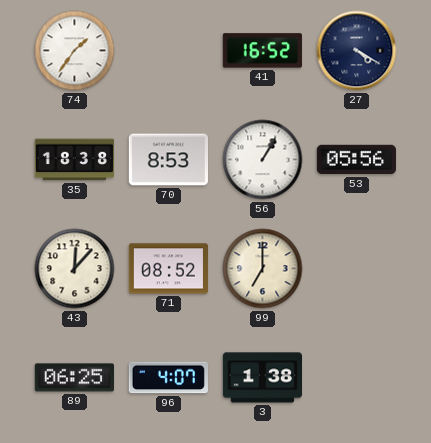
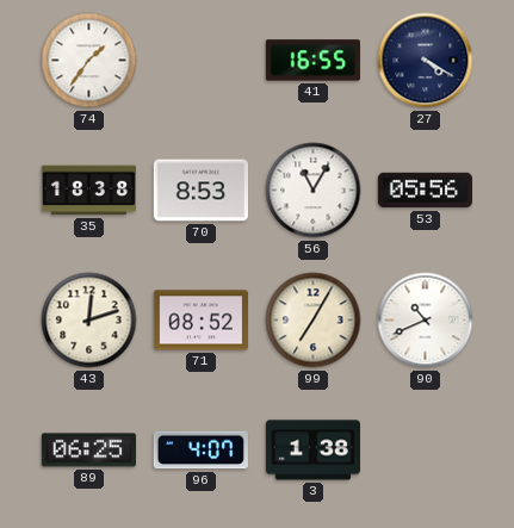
41: 16:52 -> 16:55 (312, 61)
56: 1:05 -> 11:05 (314, 191)
43: 12:07 -> 12:12 (89, 321)
99: 7:00 -> 7:05 (314, 321)
90: none -> 10:41 (426, 321)
